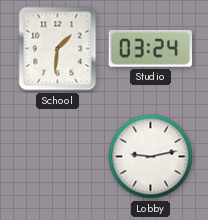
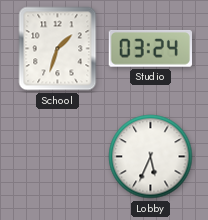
School: 1:31 -> 1:33 (58, 49)
Lobby: 9:13 -> 5:34 (151, 157)
